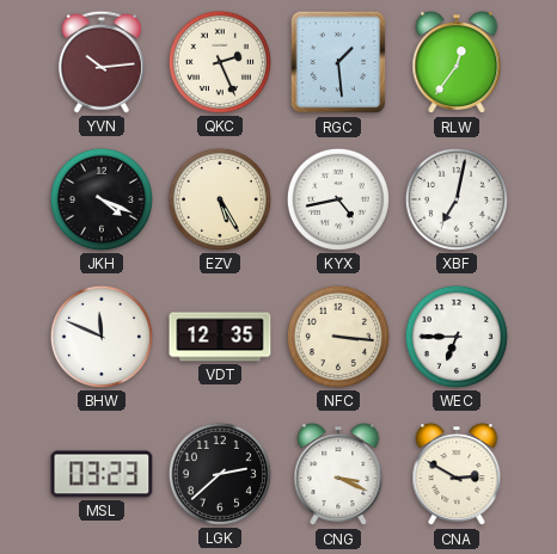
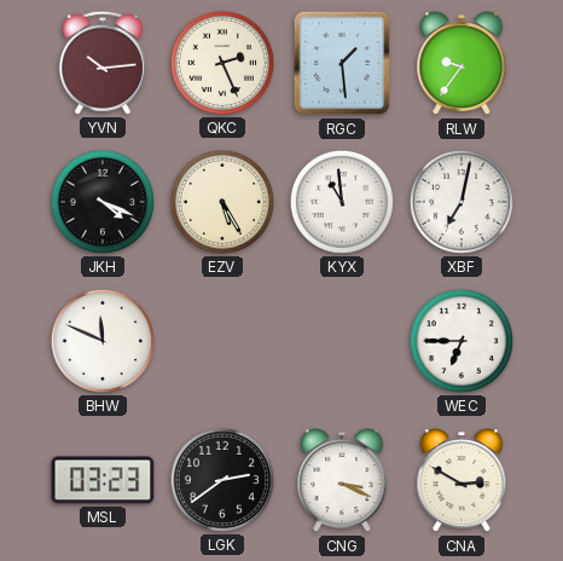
RLW: 12:36 -> 9:36 (462, 64)
KYX: 4:43 -> 10:59 (342, 202)
VDT: 12:35 -> none (220, 337)
NFC: 3:16 -> none (338, 337)
LGK: 2:38 -> 2:39 (222, 480)
